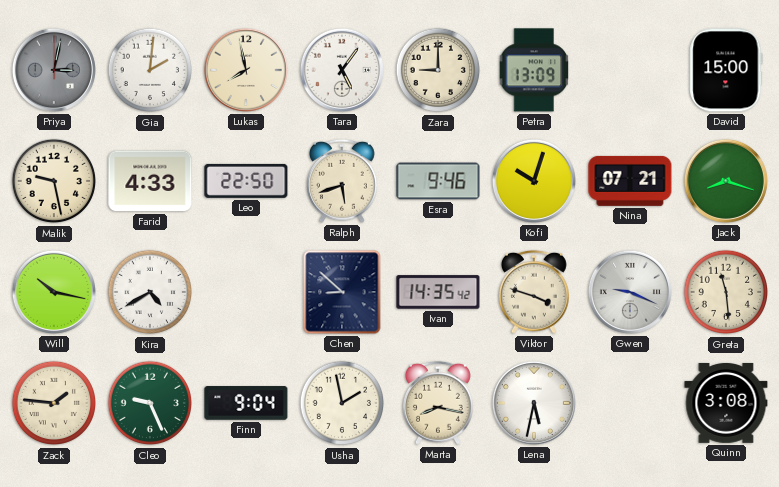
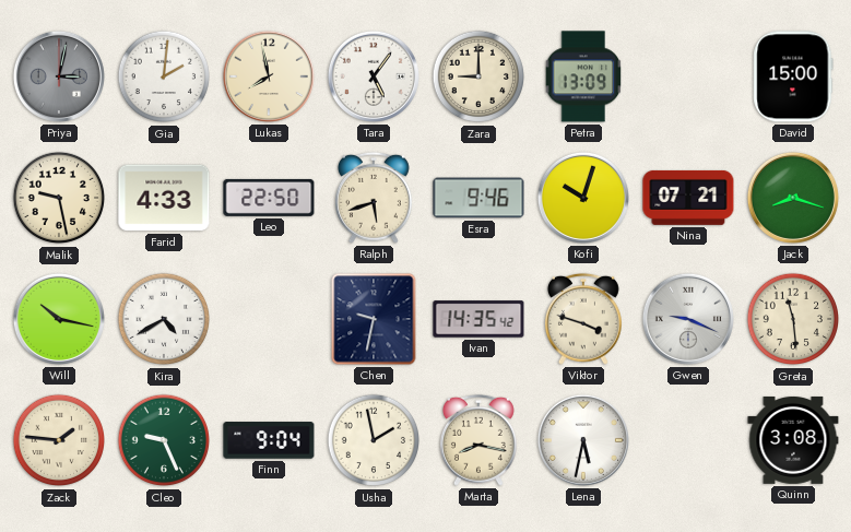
Chen: 8:52 -> 9:32 (374, 319)
